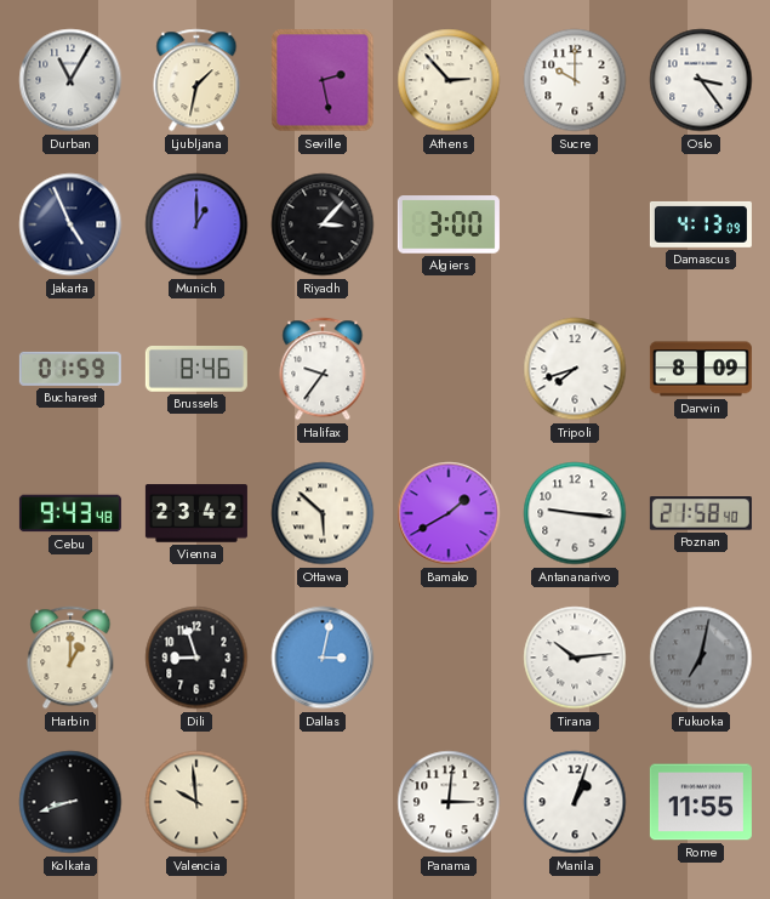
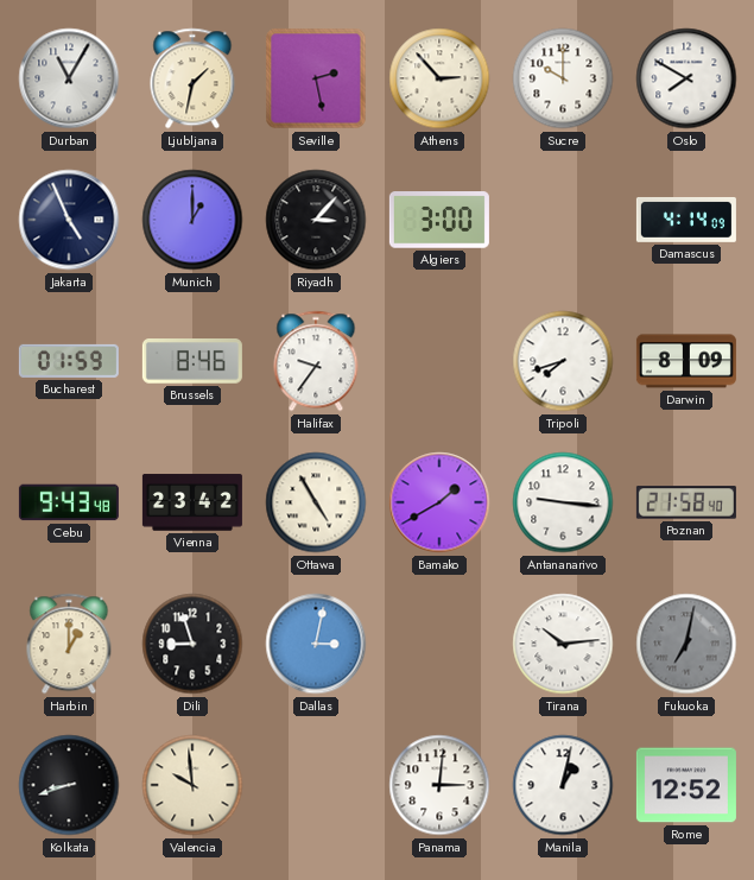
Oslo: 3:24 -> 7:50 (686, 78)
Damascus: 4:13 -> 4:14 (686, 220)
Ottawa: 5:52 -> 4:55 (316, 502)
Manila: 1:03 -> 1:02 (563, 785)
Rome: 11:55 -> 12:52 (686, 785)
